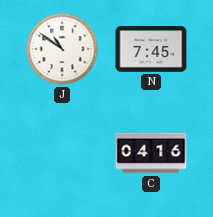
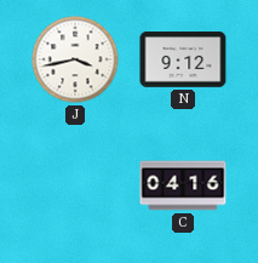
J: 10:51 -> 3:43 (75, 59)
N: 7:45 -> 9:12 (183, 59)
